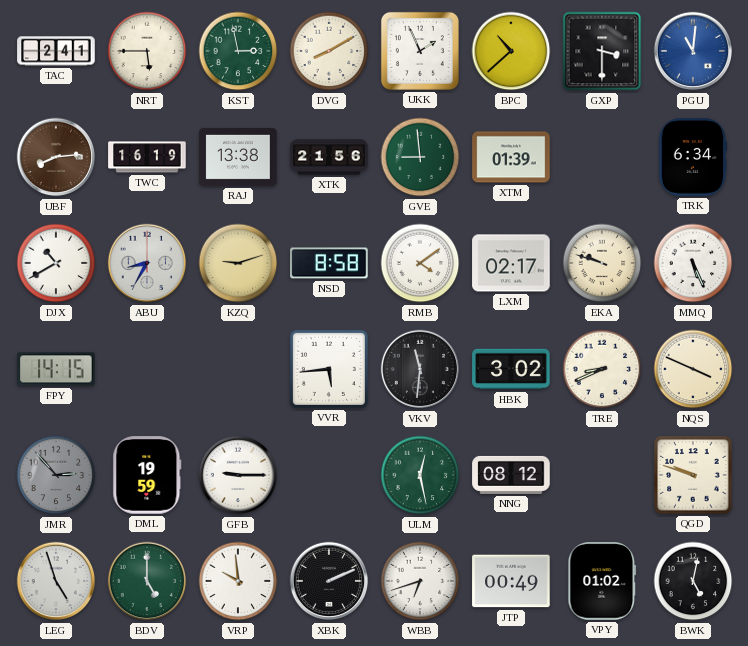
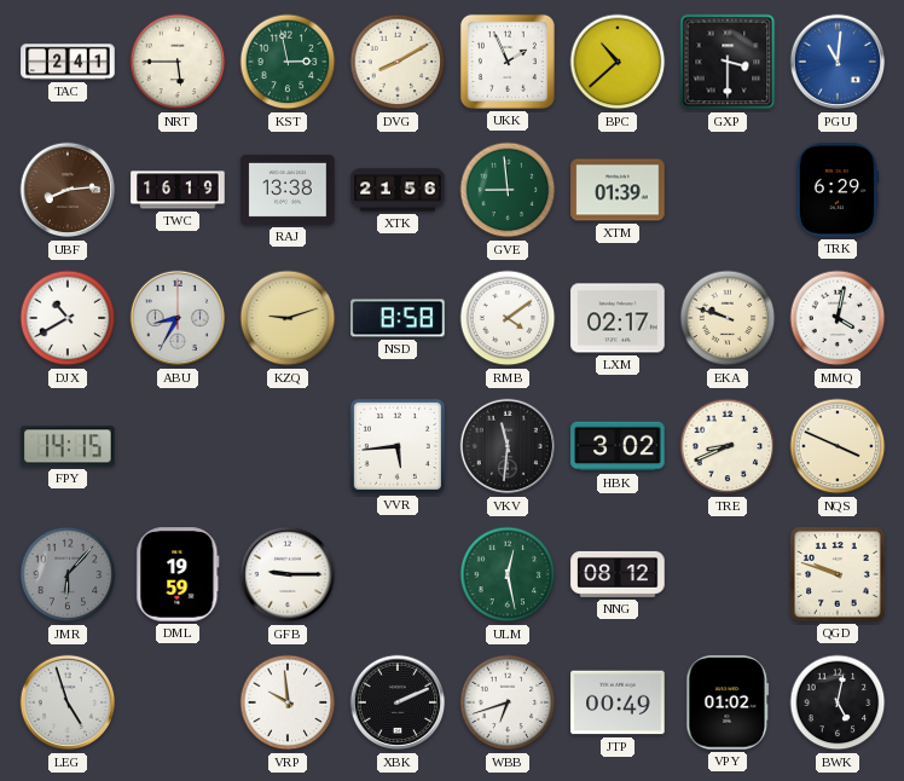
TRK: 6:34 -> 6:29 (838, 190)
MMQ: 5:26 -> 4:02 (838, 318)
JMR: 2:53 -> 6:07 (68, 574)
BDV: 5:00 -> none (147, 581)
